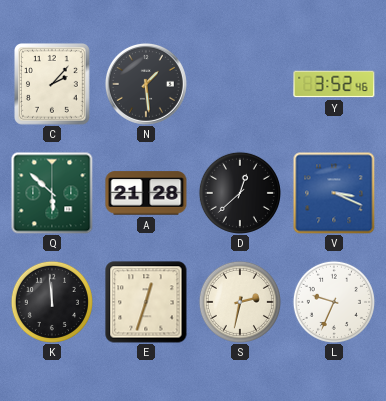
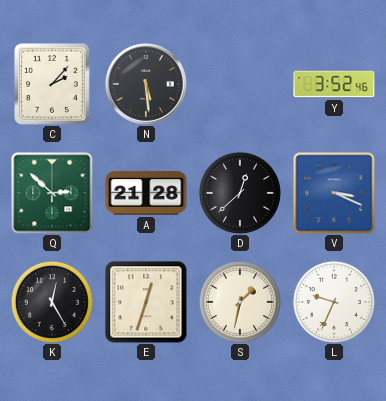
N: 1:29 -> 5:29 (146, 84)
Q: 5:52 -> 2:52 (52, 193)
K: 11:59 -> 12:25 (52, 302)
S: 2:32 -> 1:32 (240, 302)
